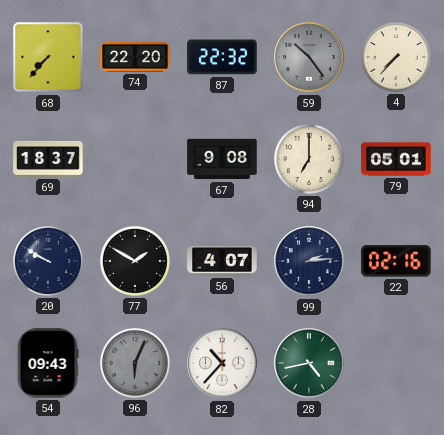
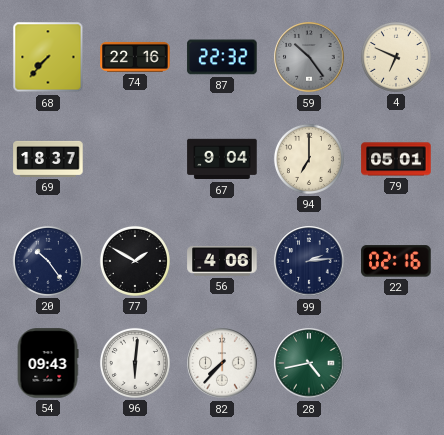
74: 22:20 -> 22:16 (135, 57)
4: 7:37 -> 6:49 (396, 57)
67: 9:08 -> 9:04 (222, 159)
20: 9:50 -> 10:24 (48, 261)
56: 4:07 -> 4:06 (222, 261)
96: 6:04 -> 6:01 (135, 363)
96 dial: grey -> white (135, 363)
82: 10:37 -> 7:37 (222, 363)
